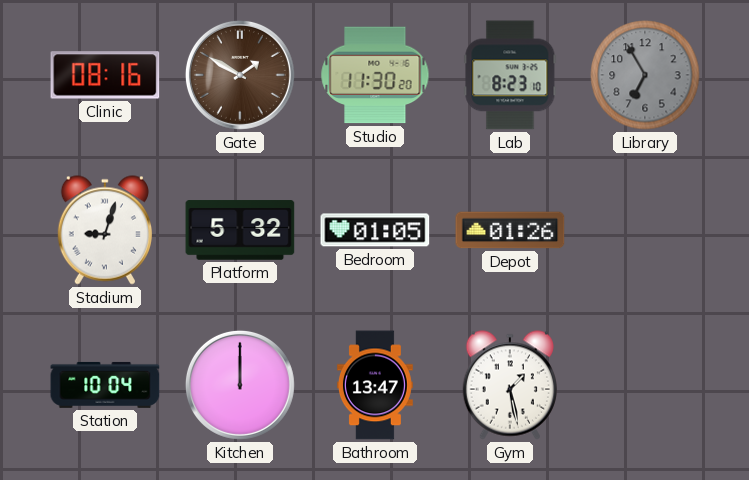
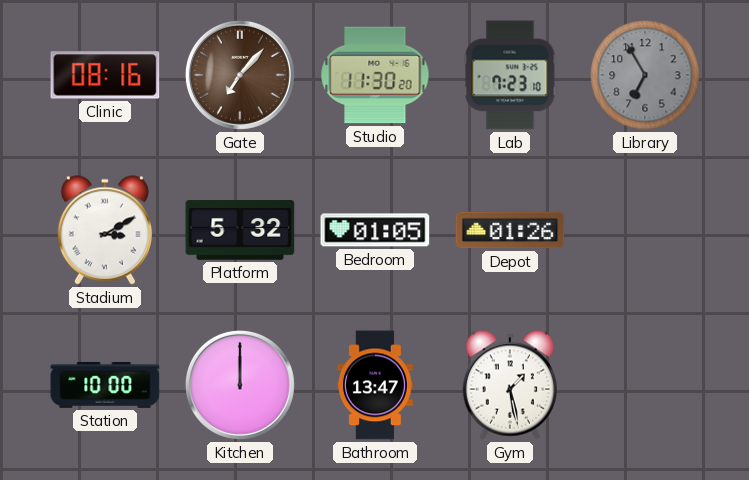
Gate: 1:50 -> 7:07 (240, 75)
Lab: 8:23 -> 7:23 (510, 75)
Stadium: 9:03 -> 3:10 (105, 230)
Station: 10:04 -> 10:00 (105, 385)
